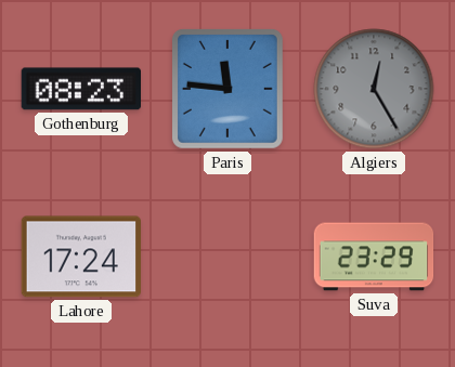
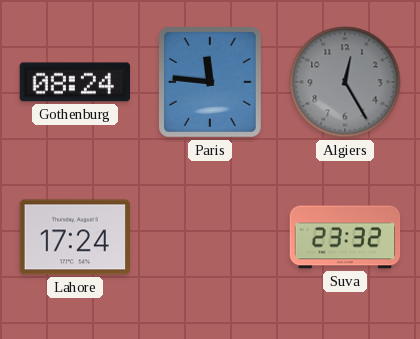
Gothenburg: 08:23 -> 08:24 (74, 82)
Suva: 23:29 -> 23:32 (345, 237)
